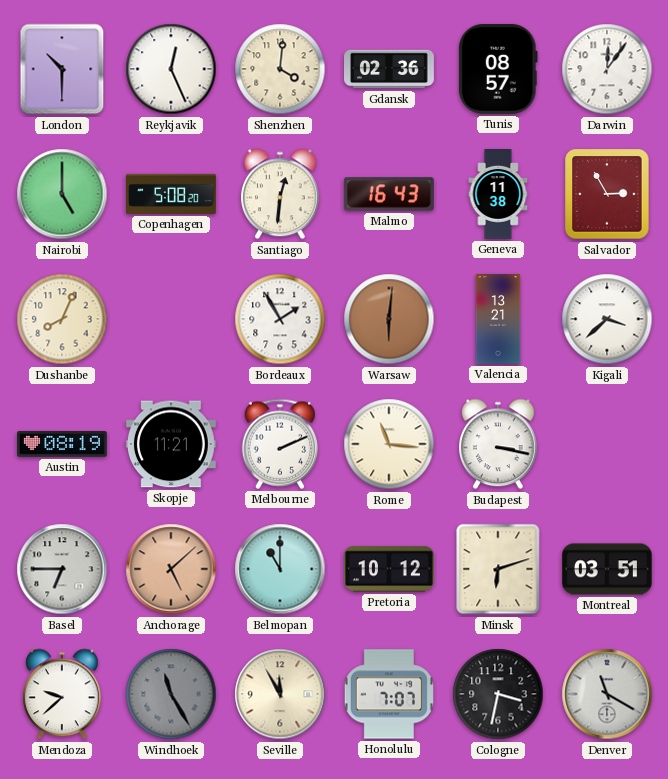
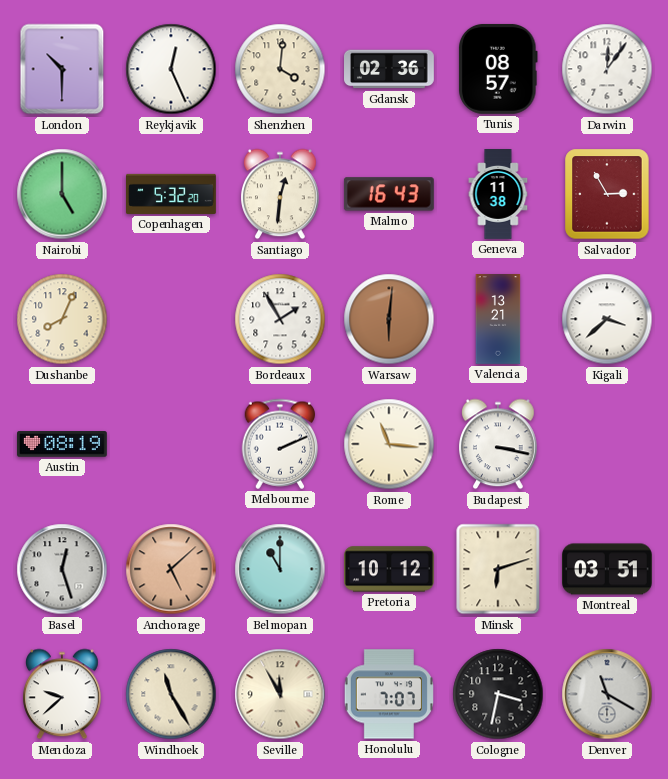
Copenhagen: 5:08 -> 5:32 (172, 194)
Skopje: 11:21 -> none (172, 444)
Basel: 6:45 -> 12:27 (62, 569)
Windhoek dial: grey -> cream (171, 694)
